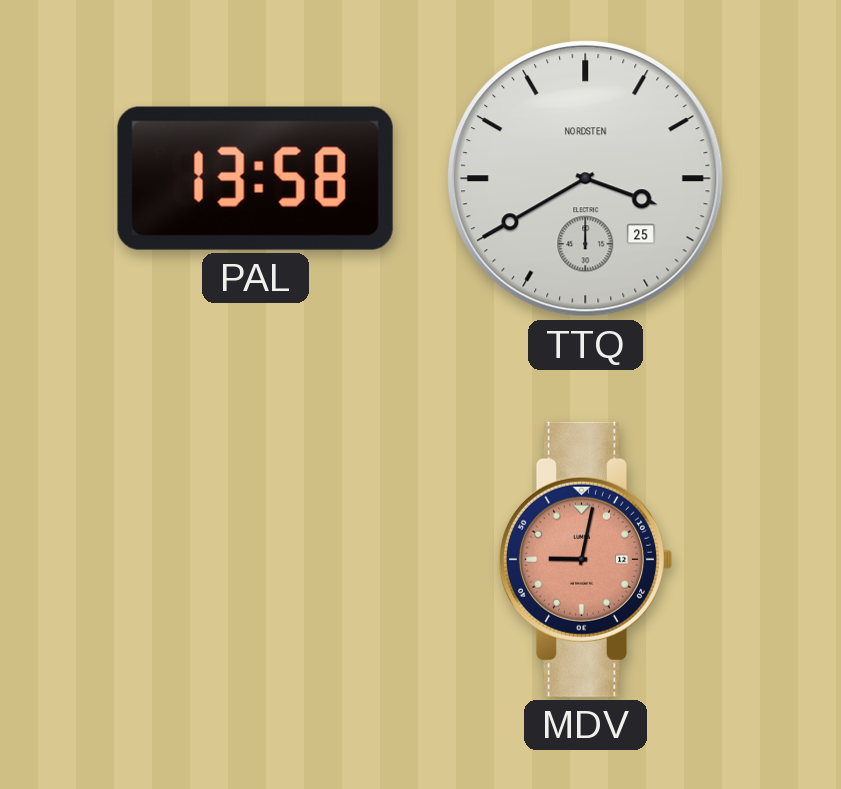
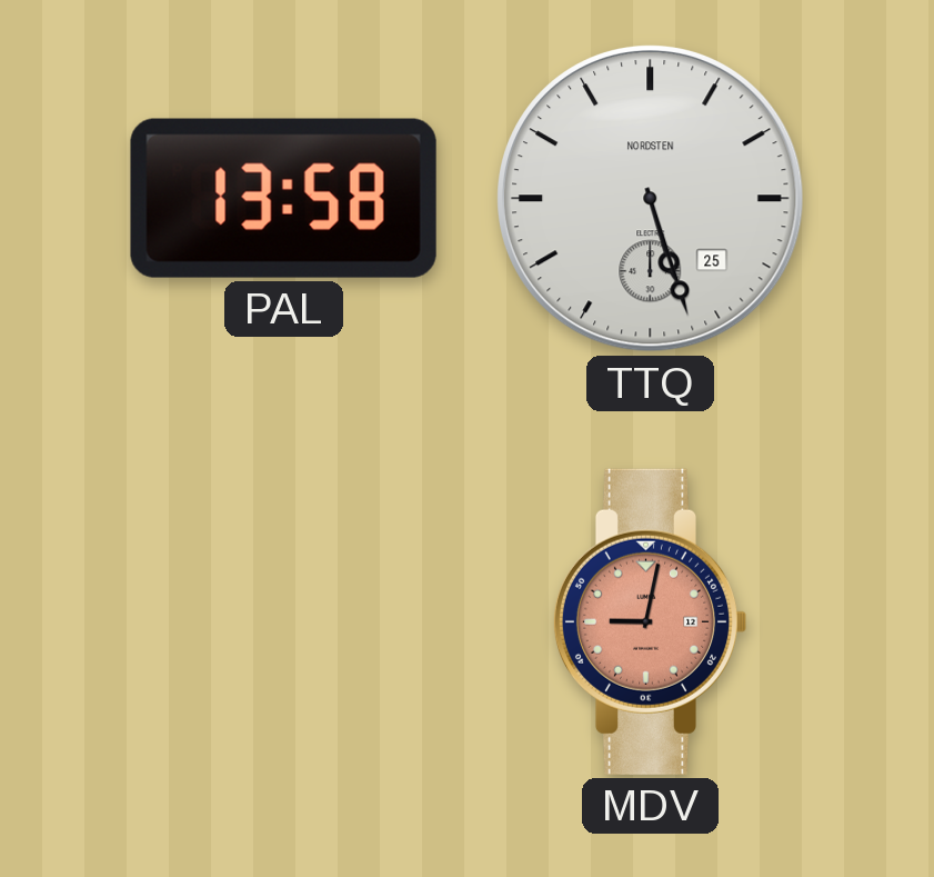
TTQ: 3:40 -> 5:27 (651, 199)
